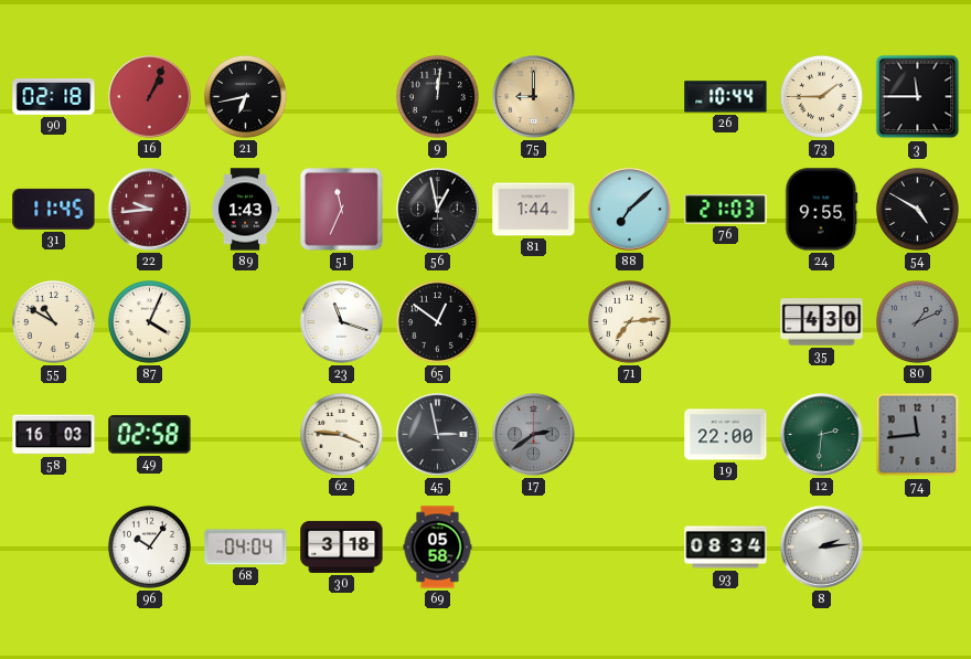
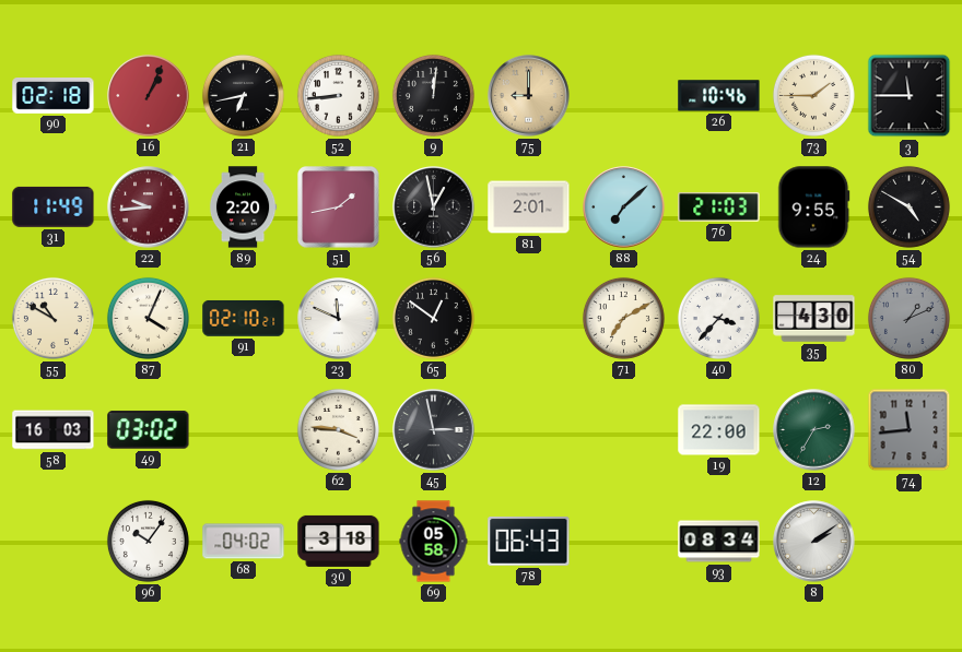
52: none -> 8:44 (338, 95)
26: 10:44 -> 10:46 (719, 96)
31: 11:45 -> 11:49 (54, 206)
89: 1:43 -> 2:20 (243, 208)
51: 11:34 -> 1:43 (339, 208)
81: 1:44 -> 2:01 (529, 208)
91: none -> 02:10 (244, 318)
23: 11:18 -> 11:49 (339, 319)
71: 7:14 -> 7:10 (623, 318)
40: none -> 3:37 (718, 318)
49: 02:58 -> 03:02 (149, 430)
17: 2:39 -> none (534, 435)
12: 2:31 -> 2:35 (814, 430)
68: 04:04 -> 04:02 (244, 542)
78: none -> 06:43 (529, 541)
8: 2:14 -> 2:09 (814, 542)
